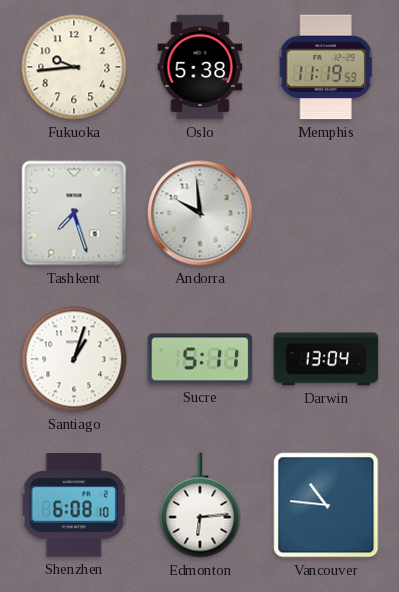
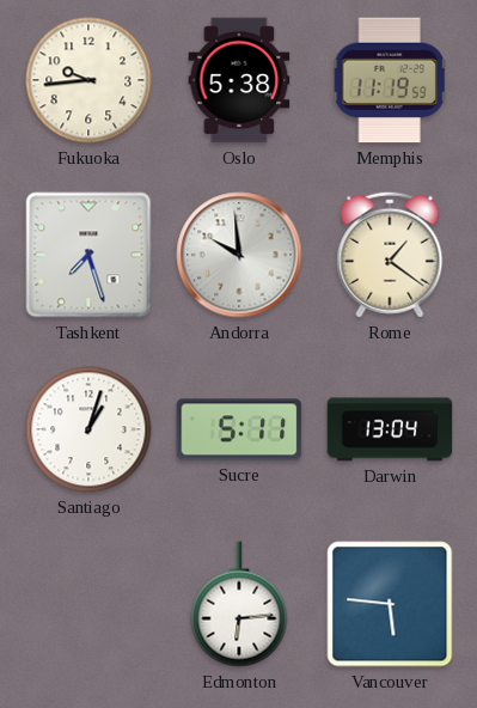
Rome: none -> 1:21 (390, 255)
Shenzhen: 6:08 -> none (74, 505)
Vancouver: 10:46 -> 5:46 (390, 604)
